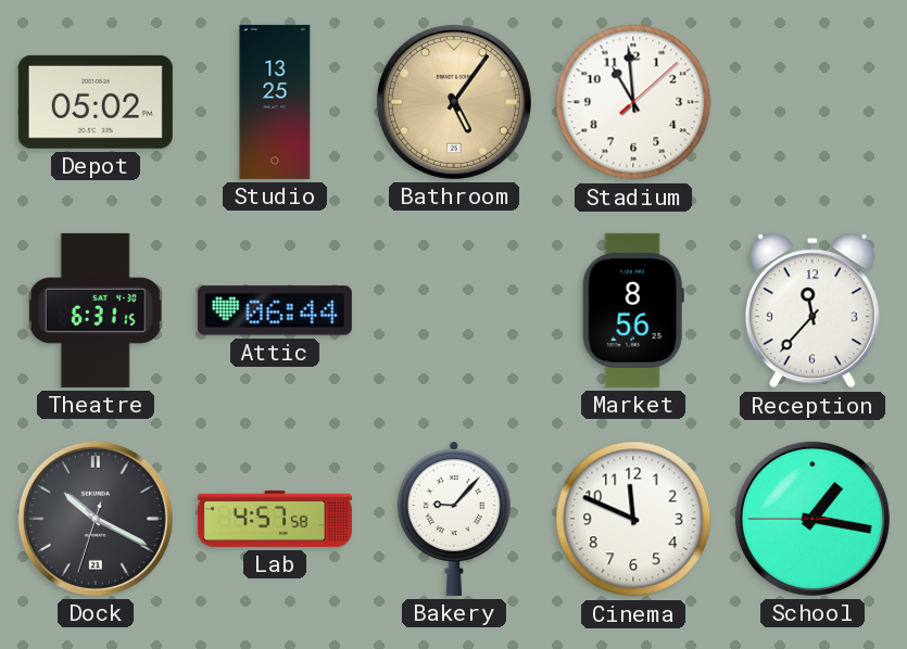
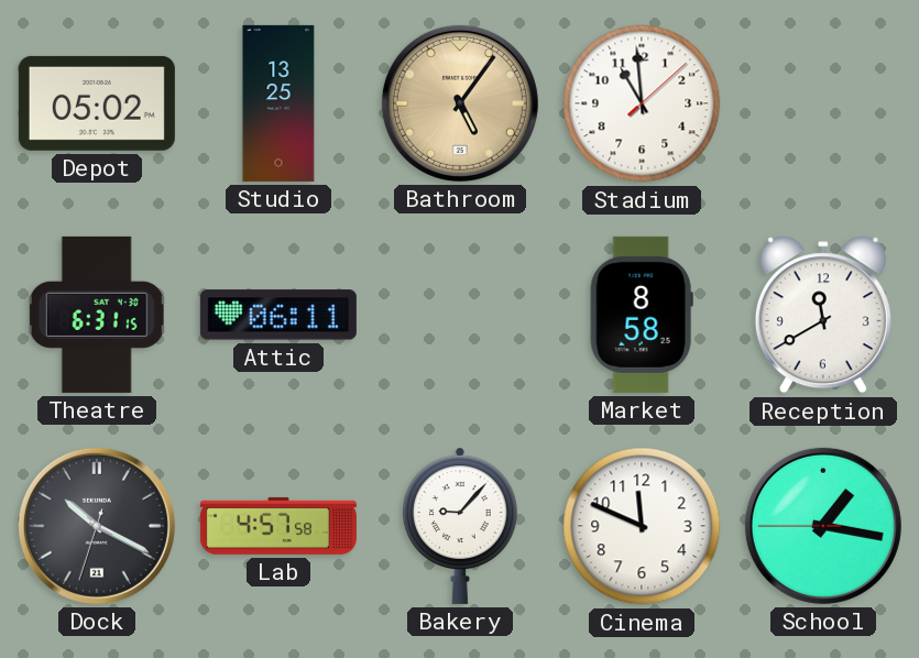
Attic: 06:44 -> 06:11 (278, 315)
Market: 8:56 -> 8:58 (642, 315)
Reception: 11:37 -> 11:40 (823, 315)
